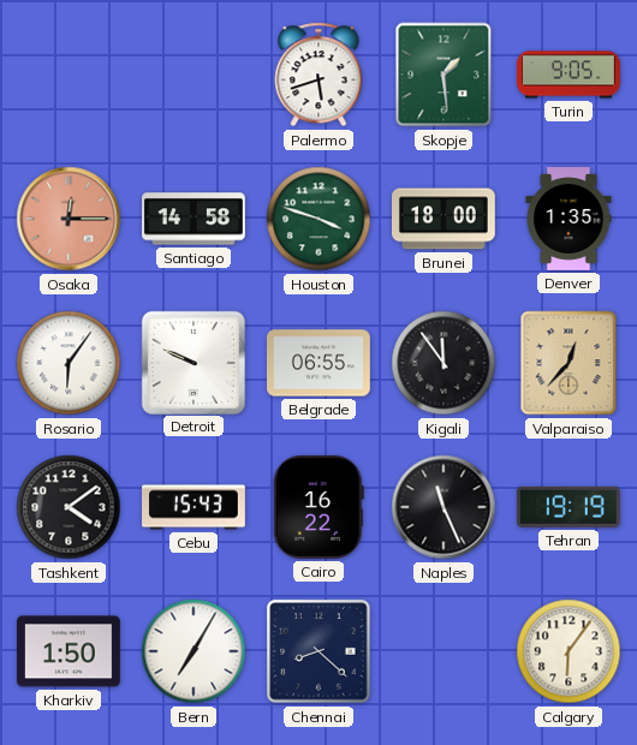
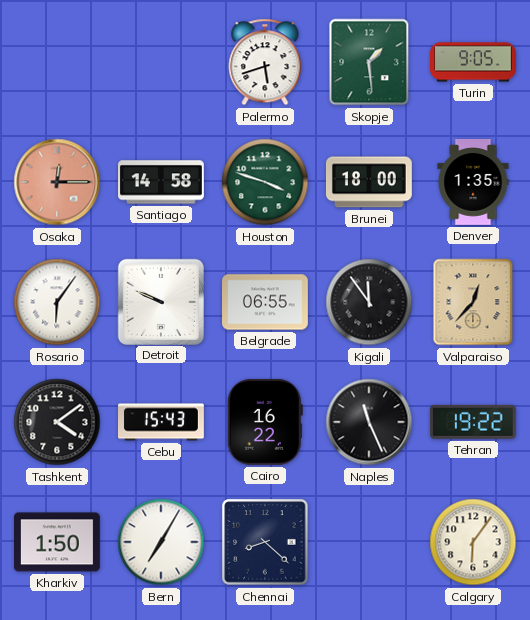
Tehran: 19:19 -> 19:22 (473, 422)
